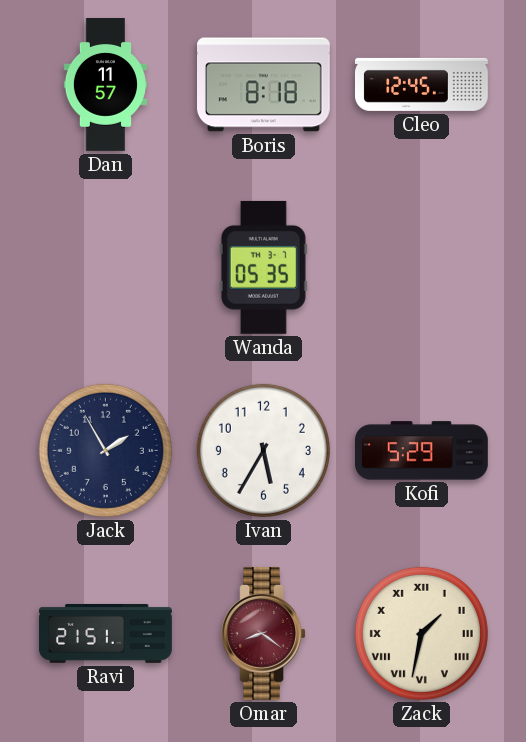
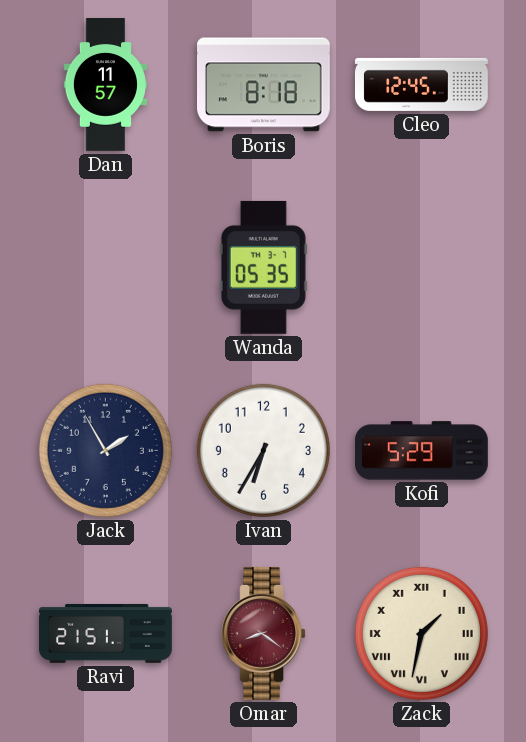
Ivan: 5:35 -> 6:35 (263, 450)
